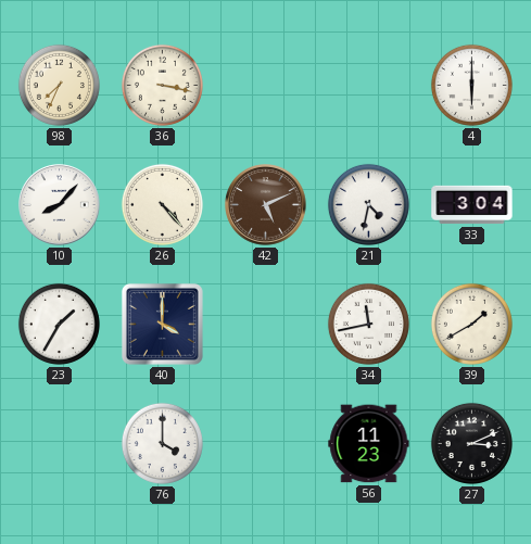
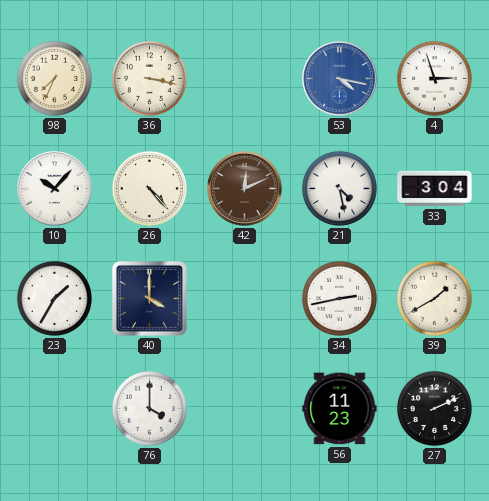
53: none -> 4:17 (340, 79)
4: 6:00 -> 2:57 (434, 78)
10: 8:07 -> 10:07 (55, 189)
42: 5:11 -> 12:11 (245, 189)
21: 4:32 -> 4:28 (339, 188)
34: 11:43 -> 2:43 (339, 298)
27: 3:11 -> 2:11 (434, 408)
